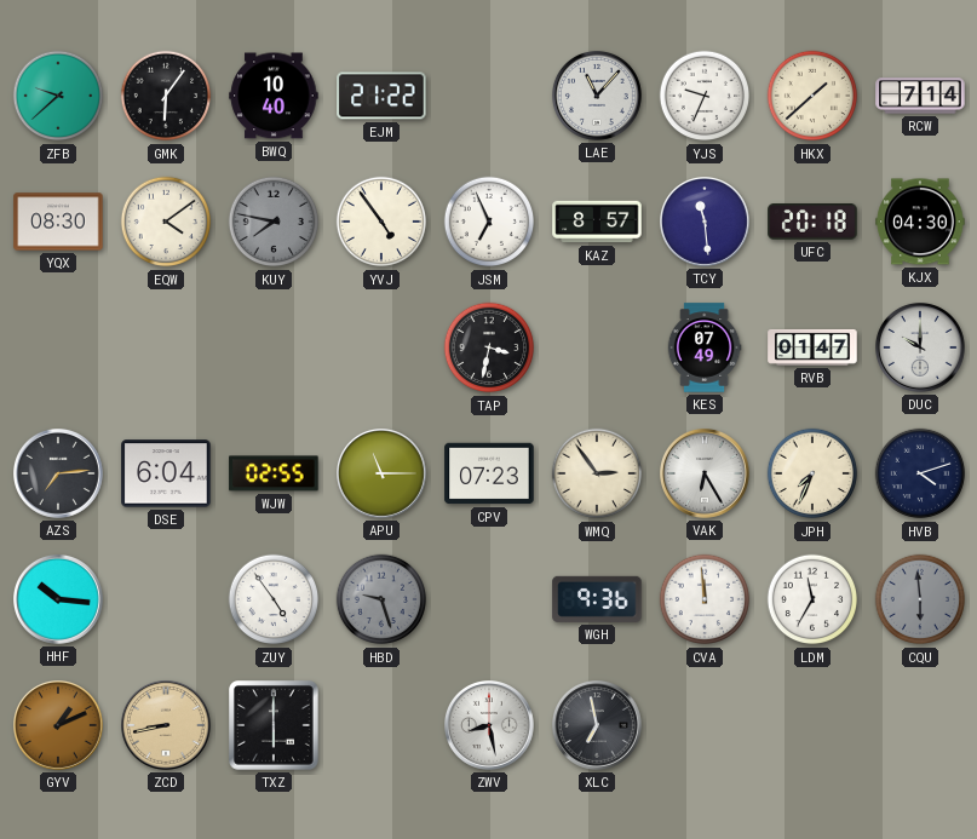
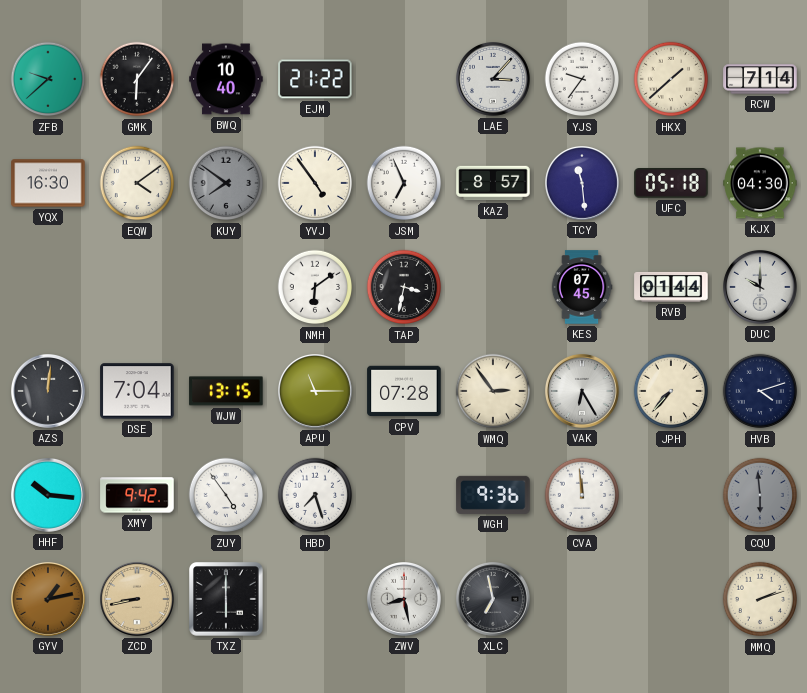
LAE: 11:07 -> 3:07 (494, 80)
YJS: 9:34 -> 9:36 (582, 79)
YQX: 08:30 -> 16:30 (48, 183)
KUY: 7:47 -> 7:51 (226, 183)
UFC: 20:18 -> 05:18 (671, 184)
NMH: none -> 6:09 (315, 287)
KES: 07:49 -> 07:45 (582, 287)
RVB: 01:47 -> 01:44 (671, 287)
AZS: 7:14 -> 12:01 (49, 392)
DSE: 6:04 -> 7:04 (137, 391)
WJW: 02:55 -> 13:15 (226, 391)
CPV: 07:23 -> 07:28 (404, 391)
JPH: 7:34 -> 7:37 (671, 391)
XMY: none -> 9:42 (137, 495)
HBD: 9:27 -> 7:27 (315, 495)
HBD dial: grey -> white (315, 495)
LDM: 11:35 -> none (812, 599)
GYV: 1:11 -> 1:13 (49, 600)
MMQ: none -> 2:12 (760, 599)
